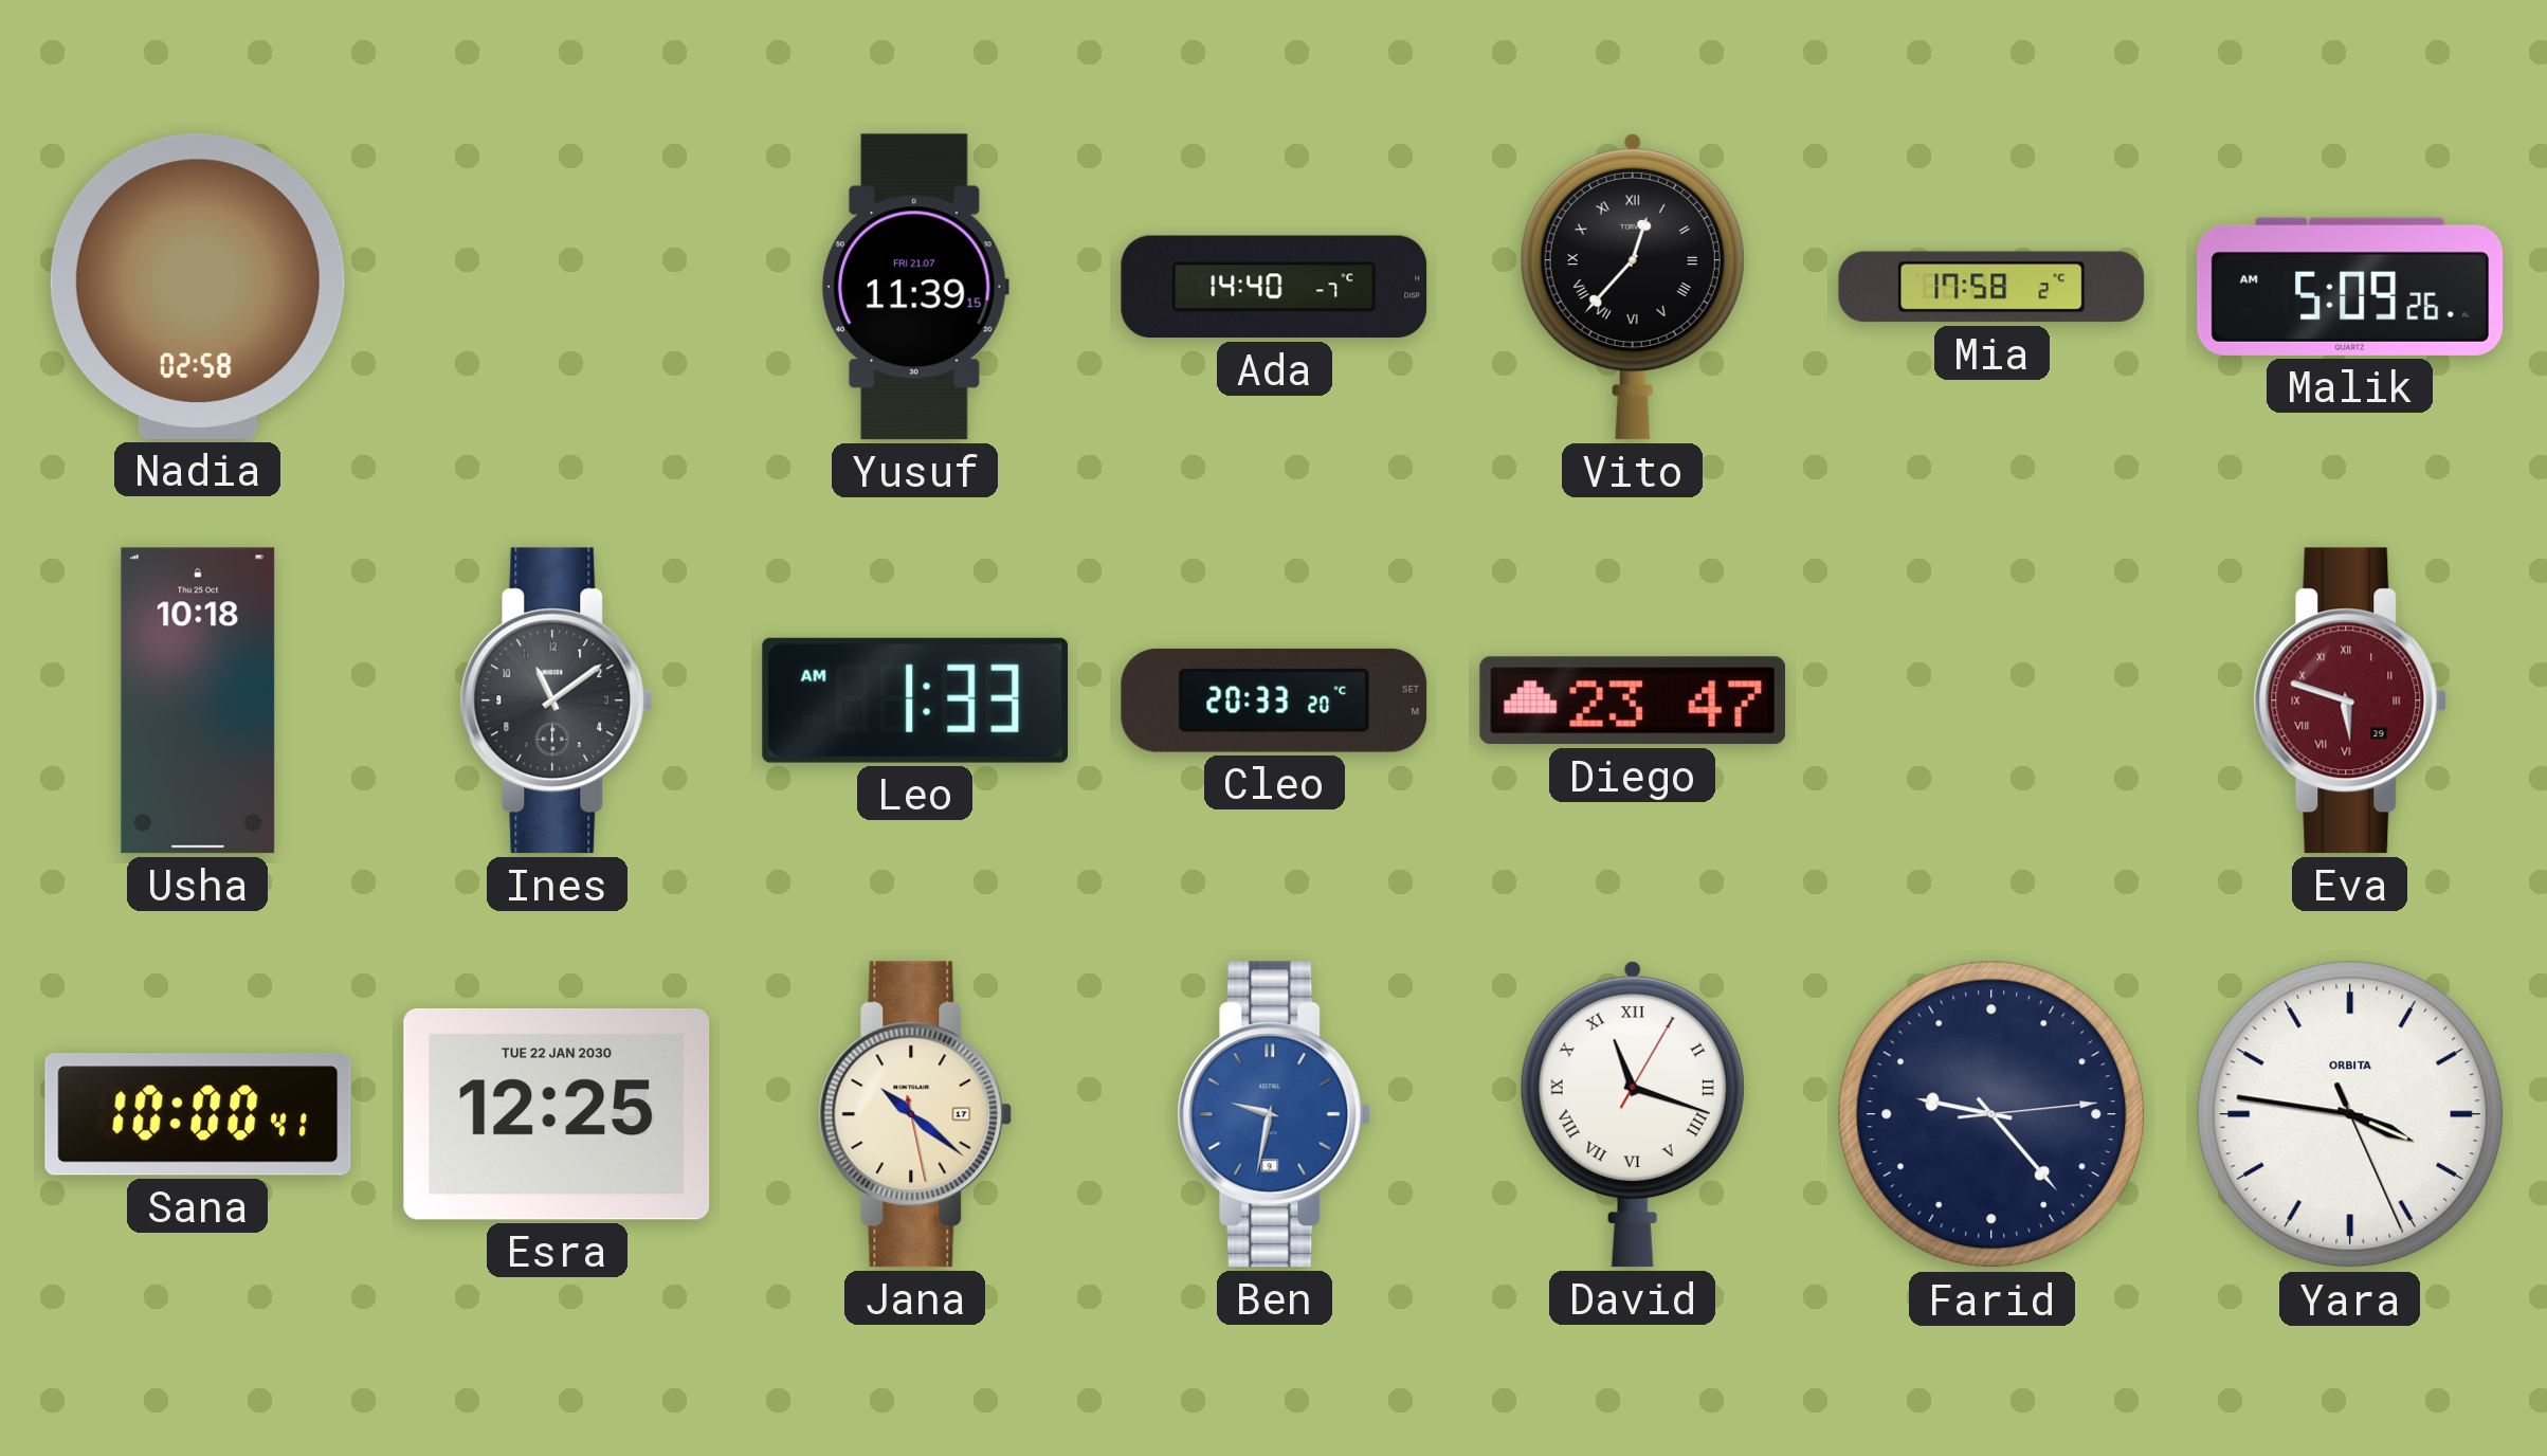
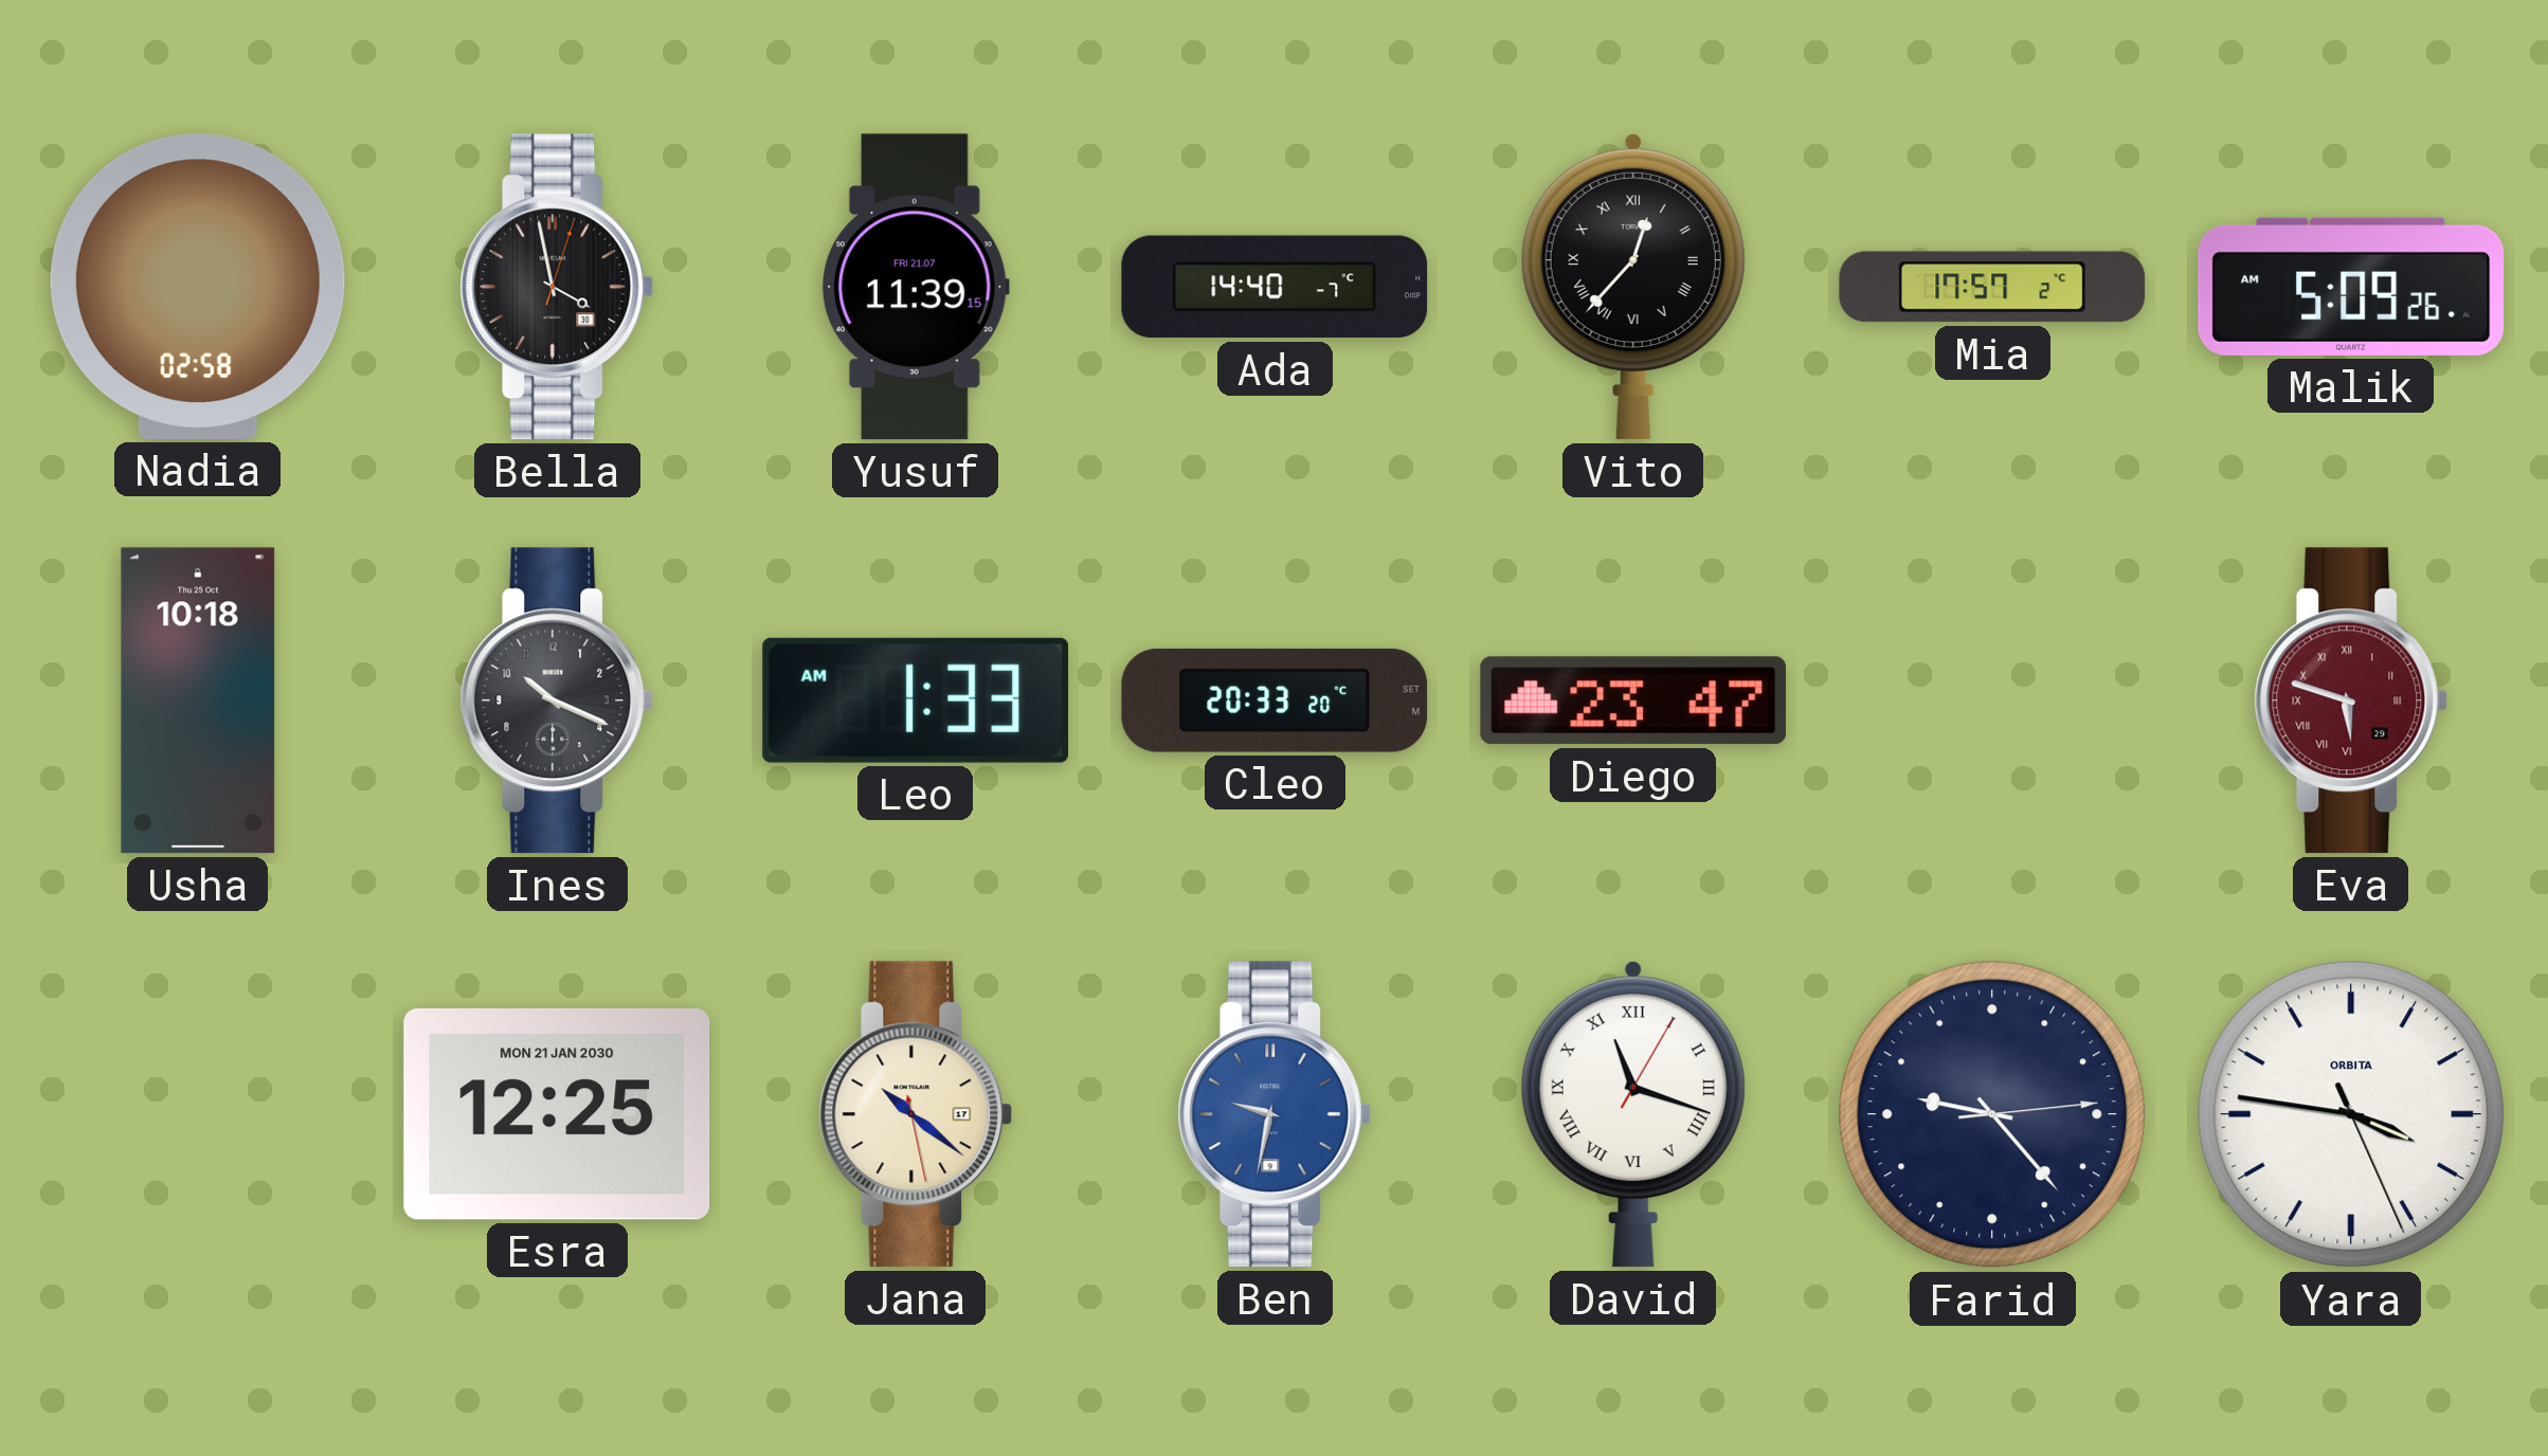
Bella: none -> 3:58 (557, 287)
Mia: 17:58 -> 17:57 (1992, 287)
Ines: 11:09 -> 10:19 (557, 700)
Sana: 10:00 -> none (198, 1114)
Esra date: TUE 22 JAN 2030 -> MON 21 JAN 2030 (557, 1114)
